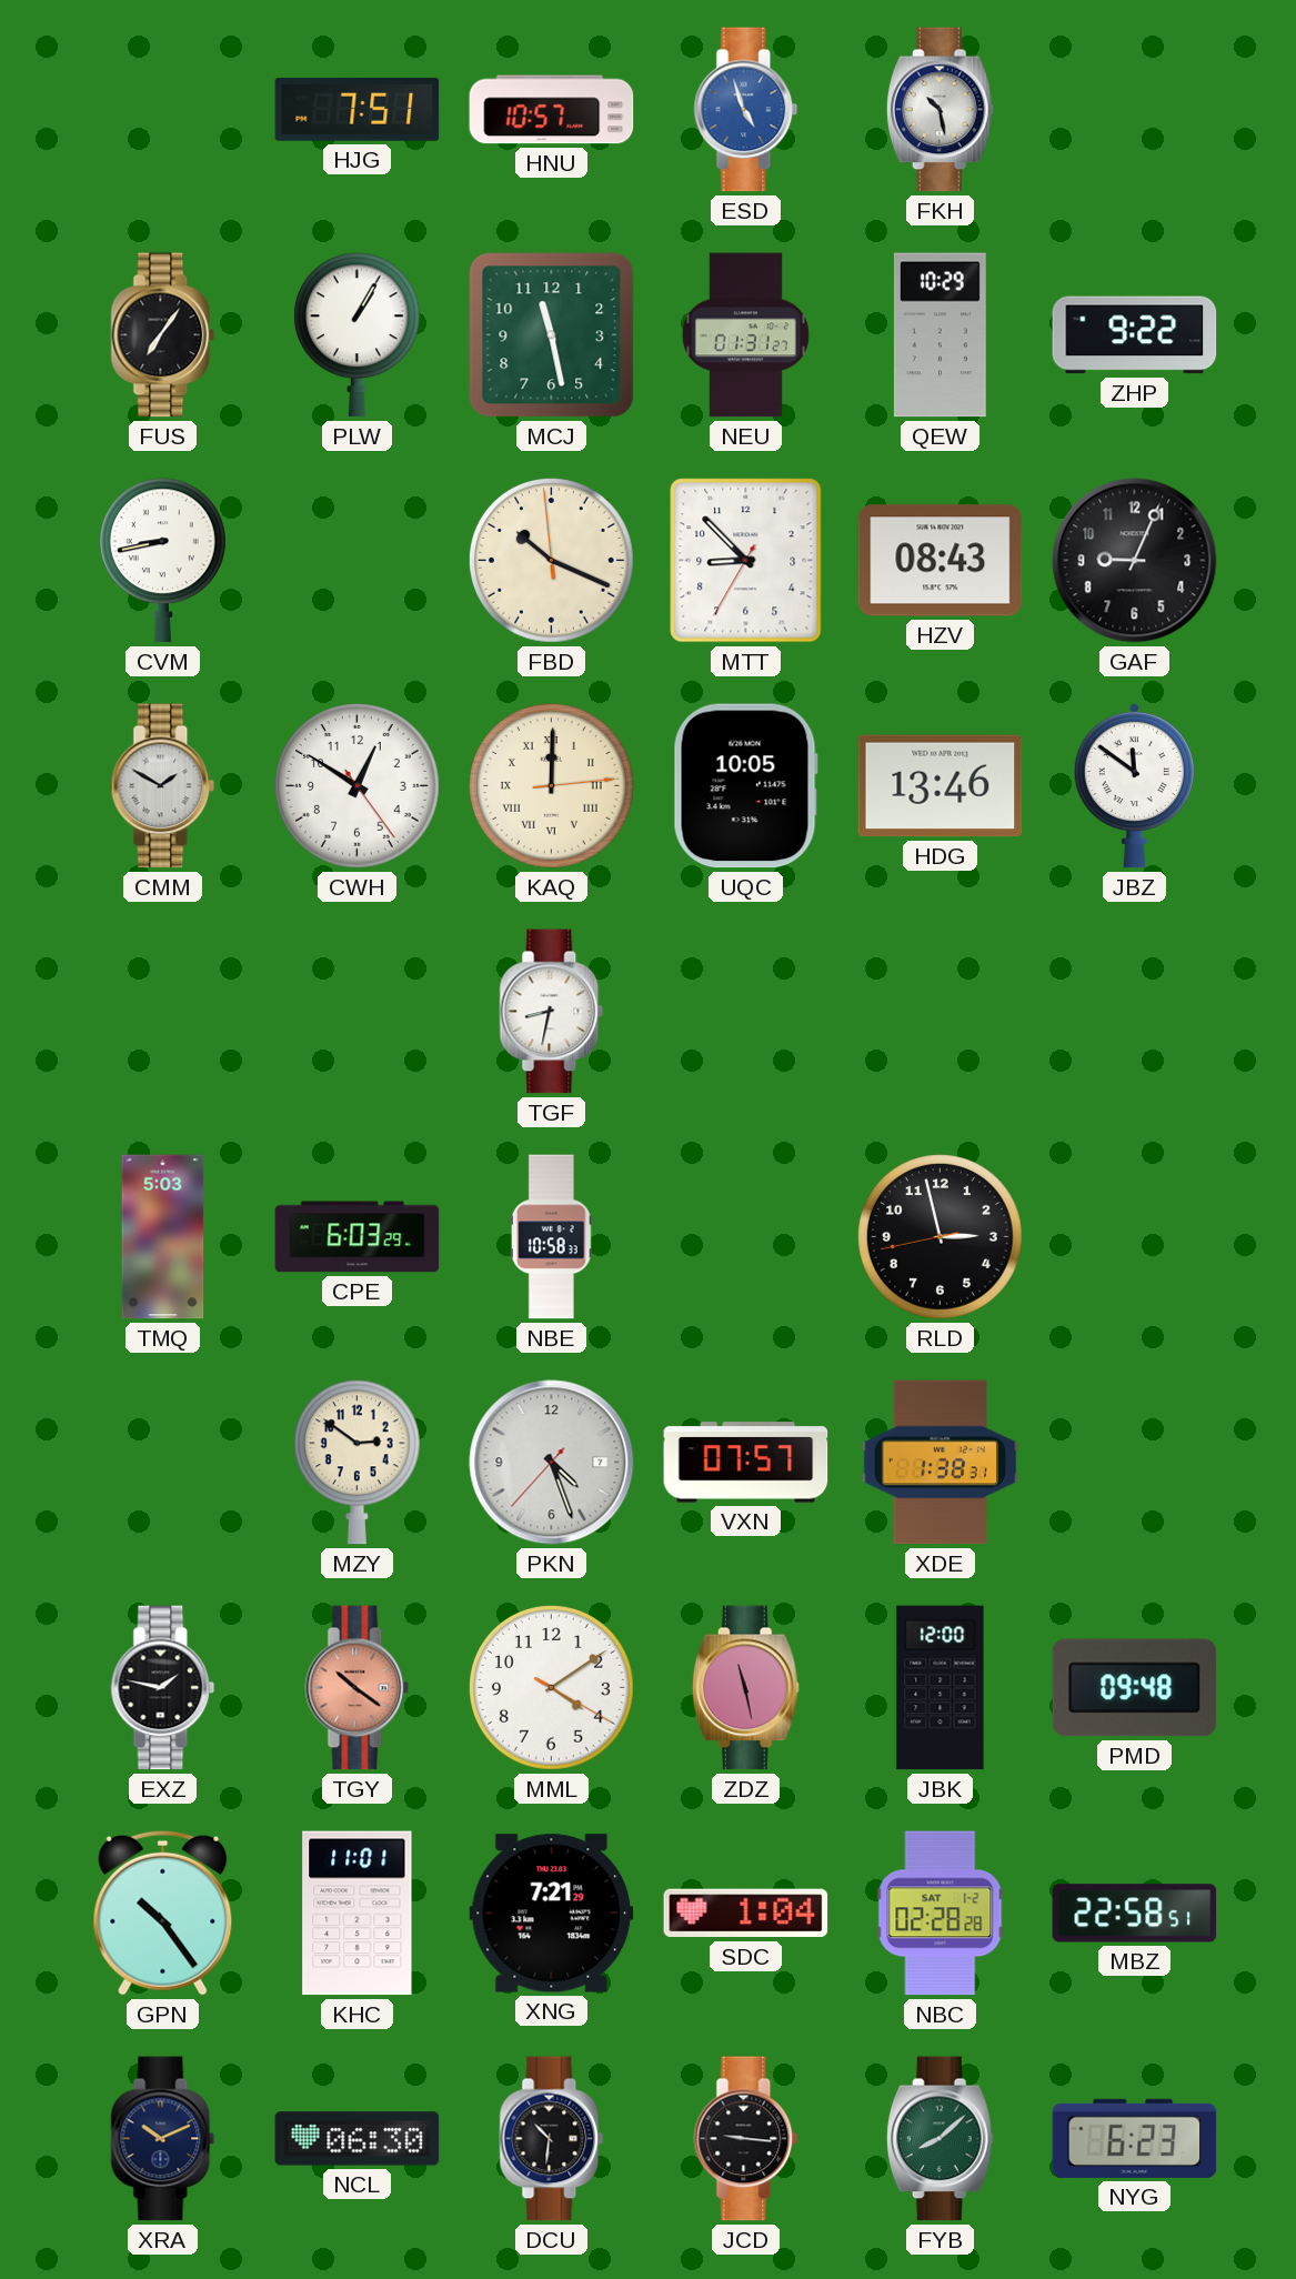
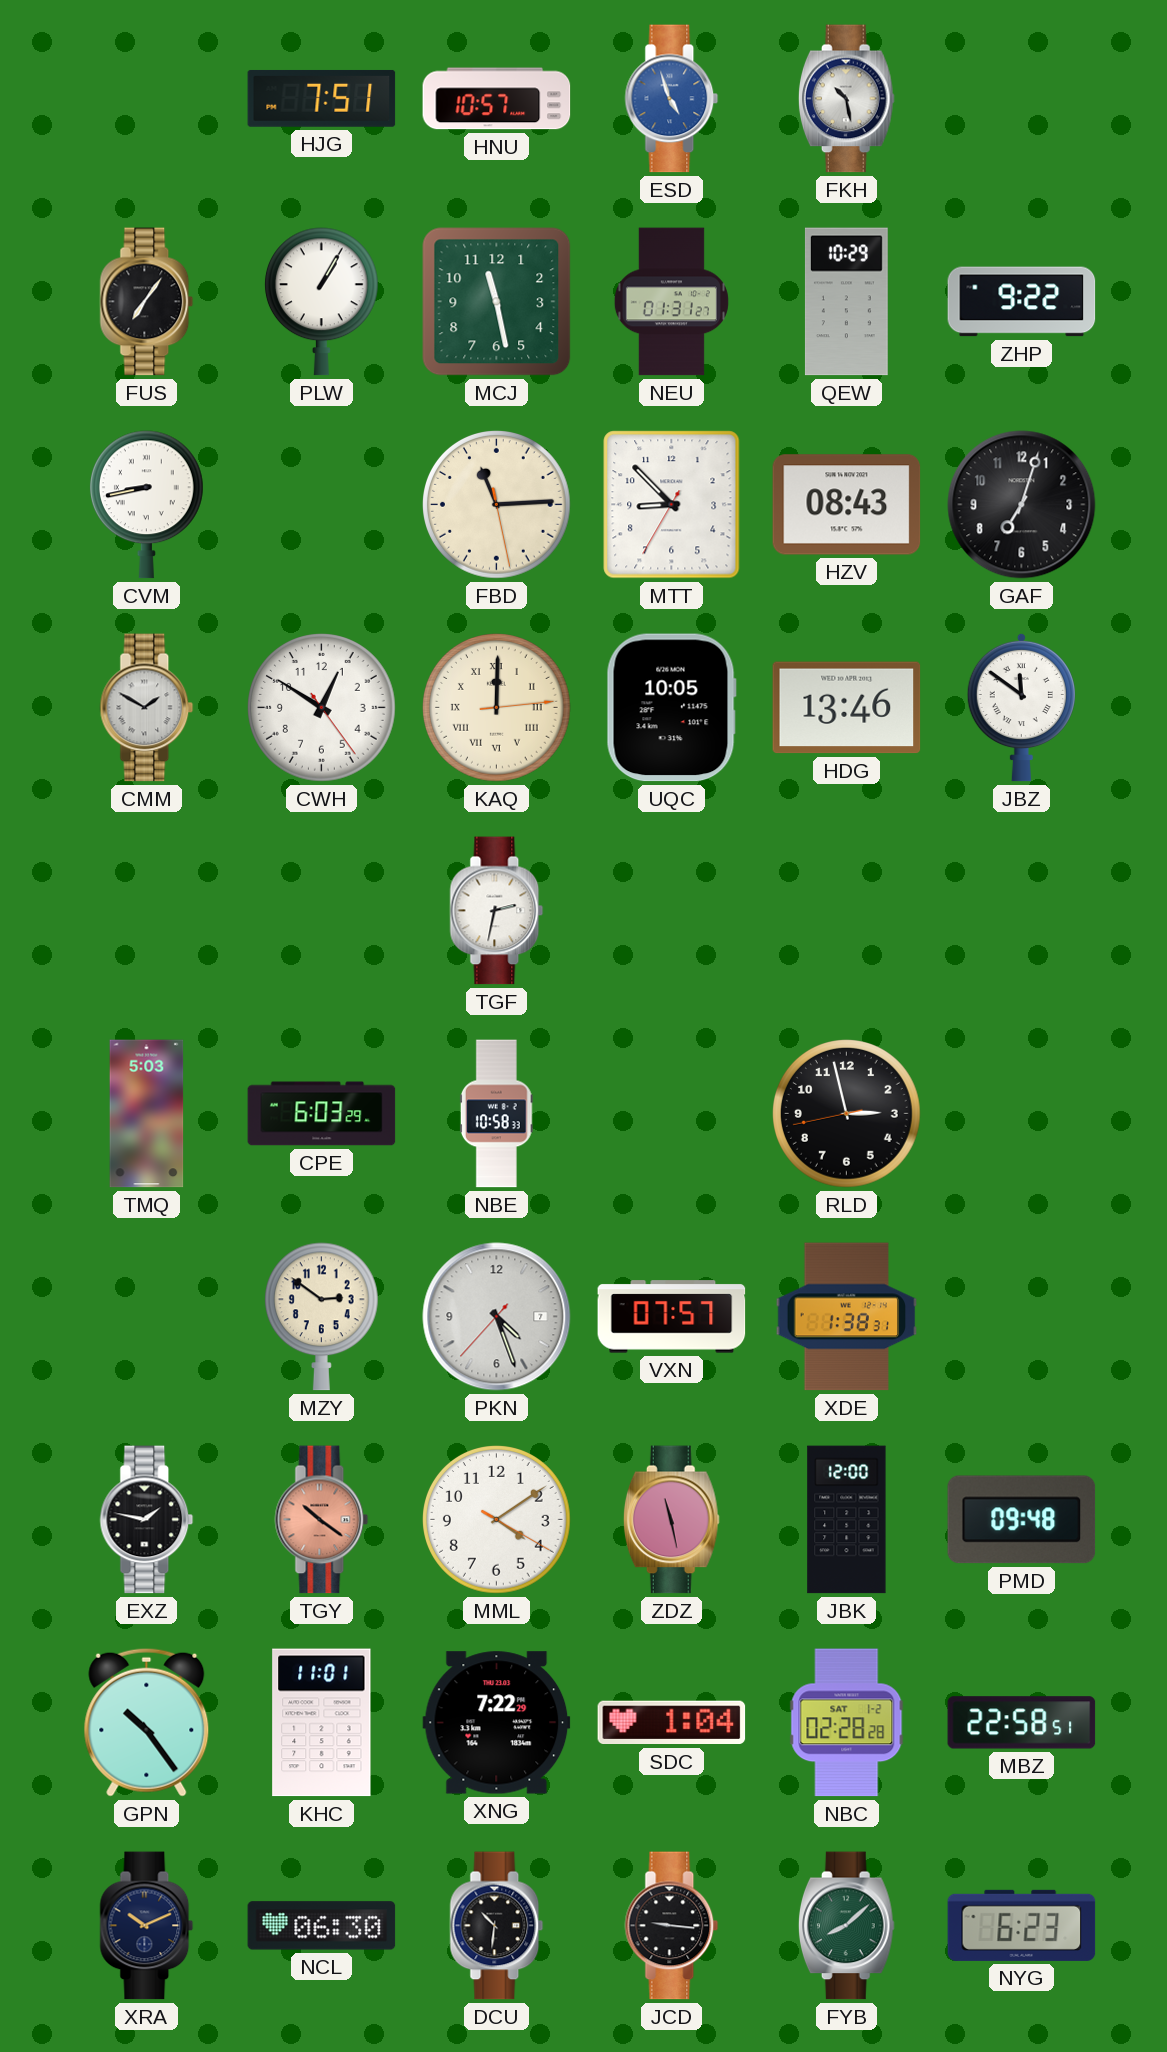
FBD: 10:18 -> 11:14 (497, 505)
GAF: 9:04 -> 7:03 (1022, 505)
TGF: 8:32 -> 2:32 (497, 911)
XNG: 7:21 -> 7:22 (497, 1723)
